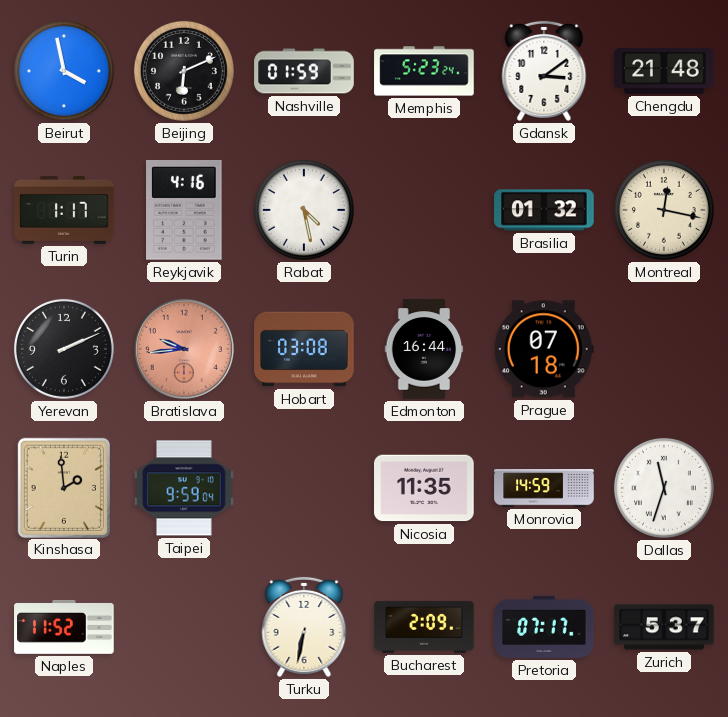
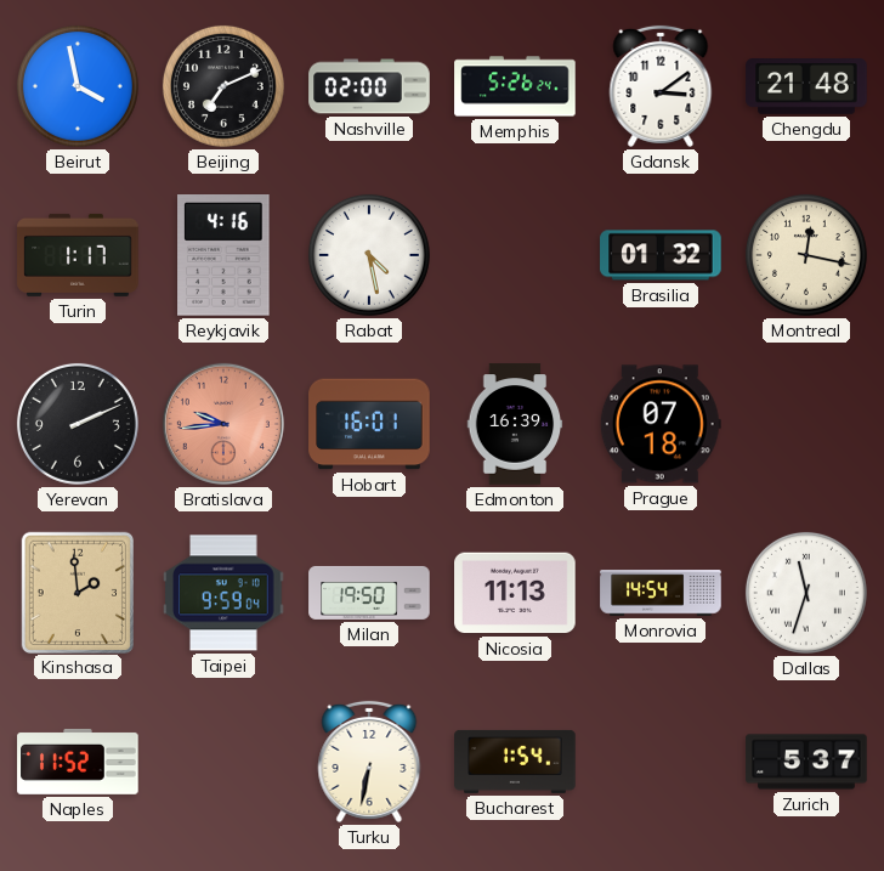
Beijing: 6:11 -> 7:11 (223, 86)
Nashville: 01:59 -> 02:00 (369, 86)
Memphis: 5:23 -> 5:26 (515, 86)
Hobart: 03:08 -> 16:01 (369, 424)
Edmonton: 16:44 -> 16:39 (515, 424)
Milan: none -> 19:50 (369, 593)
Nicosia: 11:35 -> 11:13 (515, 593)
Monrovia: 14:59 -> 14:54 (661, 593)
Bucharest: 2:09 -> 1:54 (515, 762)
Pretoria: 07:17 -> none (544, 627)
